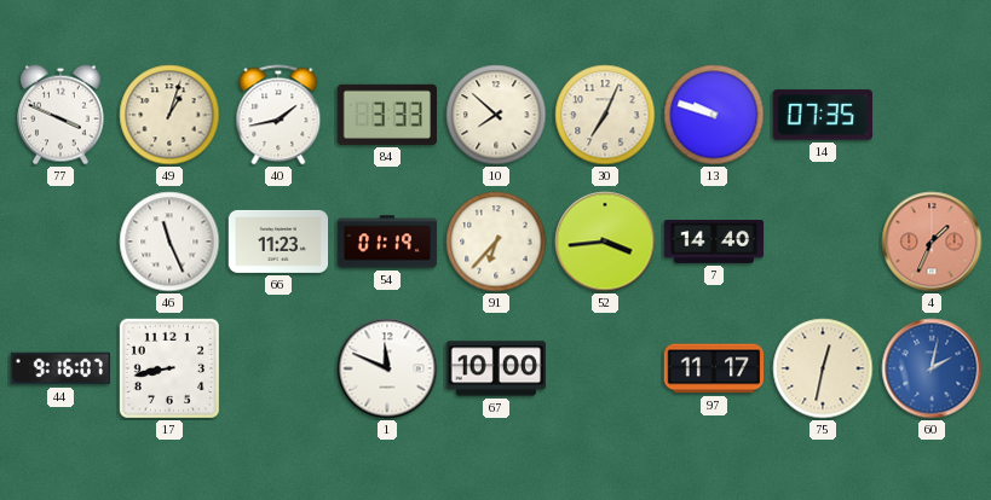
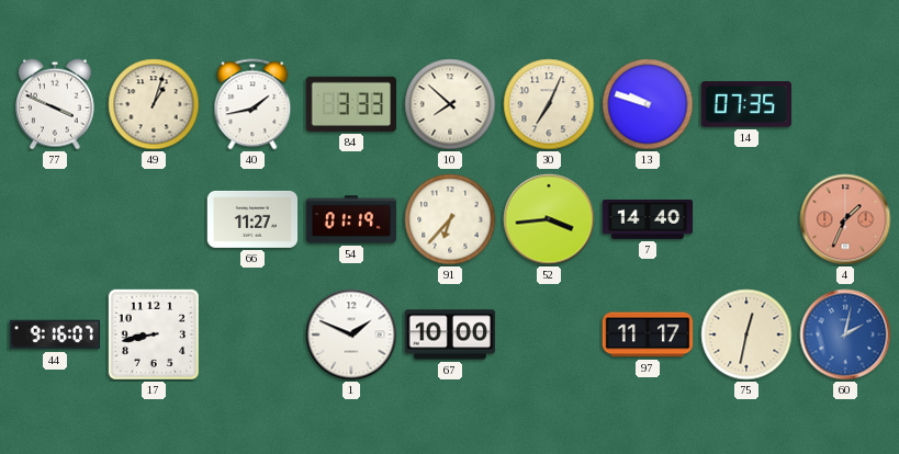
46: 11:26 -> none (169, 242)
66: 11:23 -> 11:27 (252, 219)
1: 11:49 -> 1:49 (351, 334)
